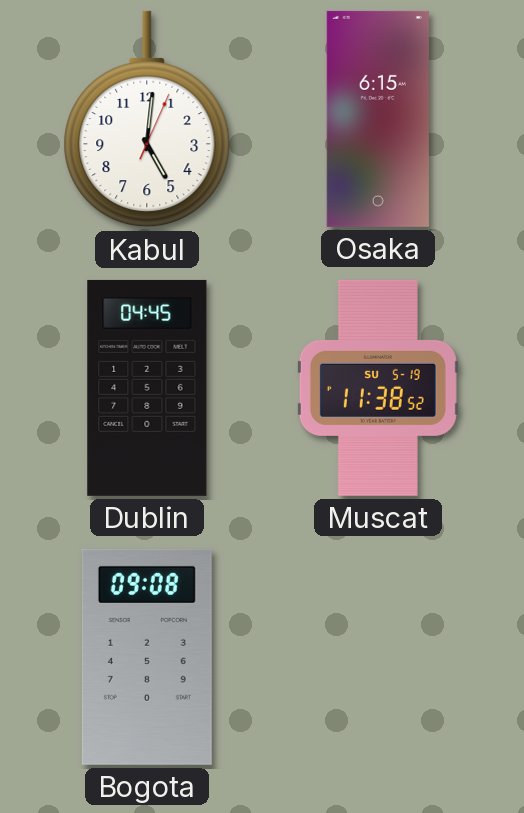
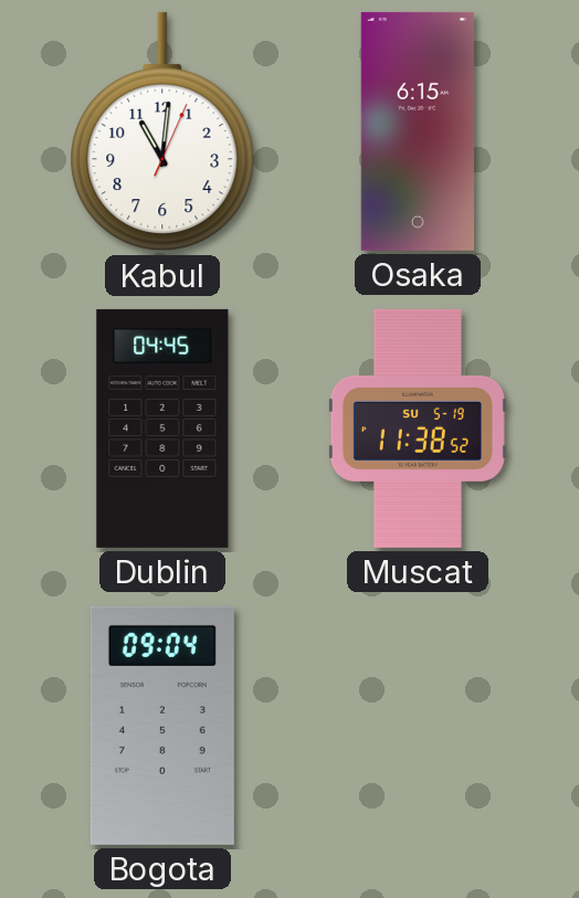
Kabul: 5:01 -> 11:01 (162, 131)
Bogota: 09:08 -> 09:04 (162, 726)
